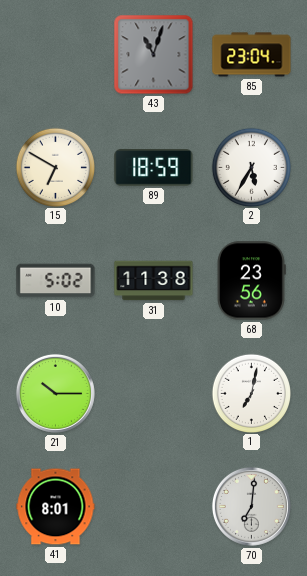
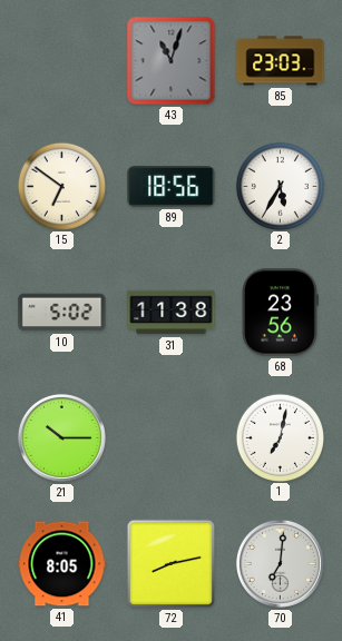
85: 23:04 -> 23:03 (281, 61)
15: 6:50 -> 6:51 (61, 186)
89: 18:59 -> 18:56 (172, 187)
41: 8:01 -> 8:05 (62, 564)
72: none -> 8:13 (170, 563)
